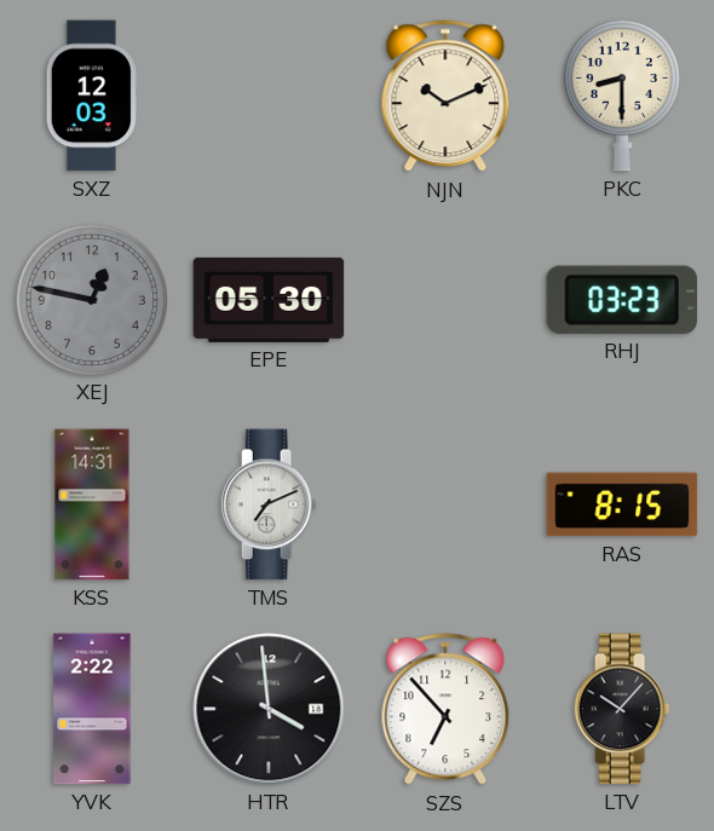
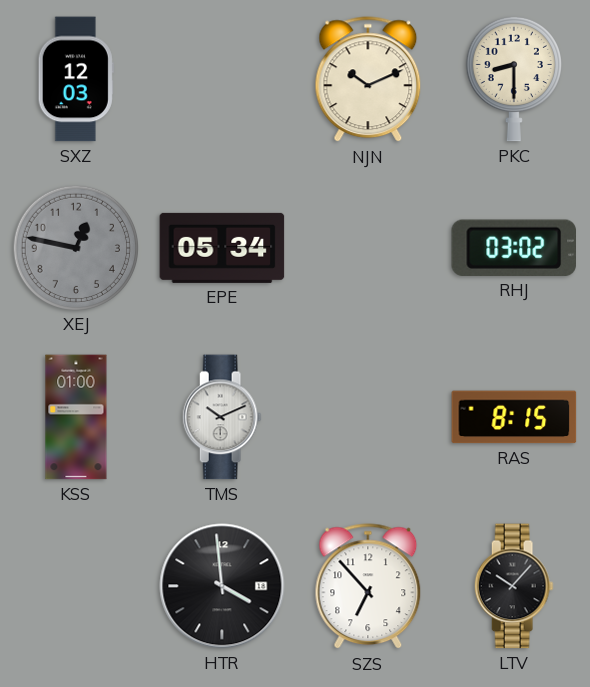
EPE: 05:30 -> 05:34 (222, 248)
RHJ: 03:23 -> 03:02 (513, 248)
KSS: 14:31 -> 01:00 (76, 417)
TMS: 7:11 -> 10:11 (222, 417)
YVK: 2:22 -> none (92, 709)
